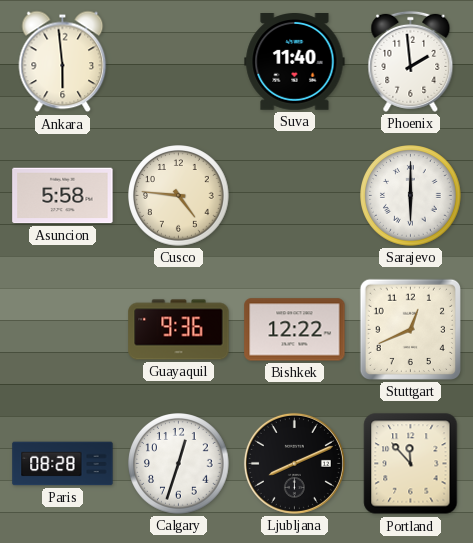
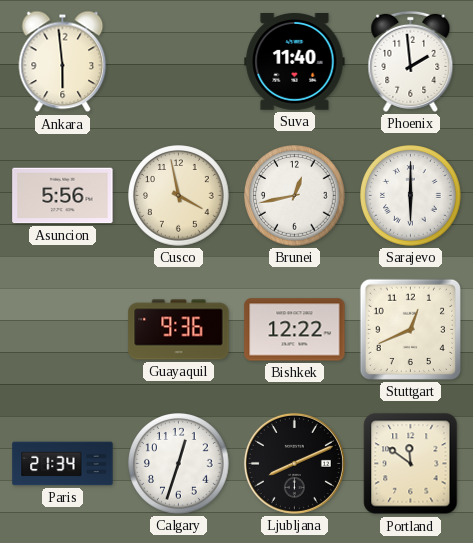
Asuncion: 5:58 -> 5:56 (63, 196)
Cusco: 4:46 -> 3:58 (179, 196)
Brunei: none -> 12:43 (295, 196)
Paris: 08:28 -> 21:34 (63, 464)
Portland: 11:53 -> 11:51 (411, 464)
